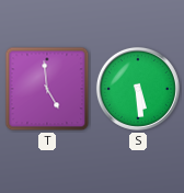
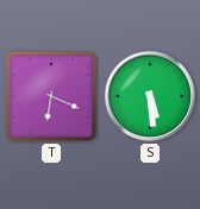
T: 4:59 -> 6:19 (51, 96)
